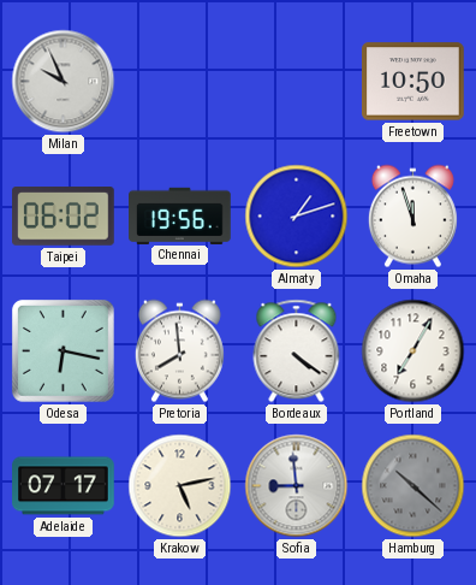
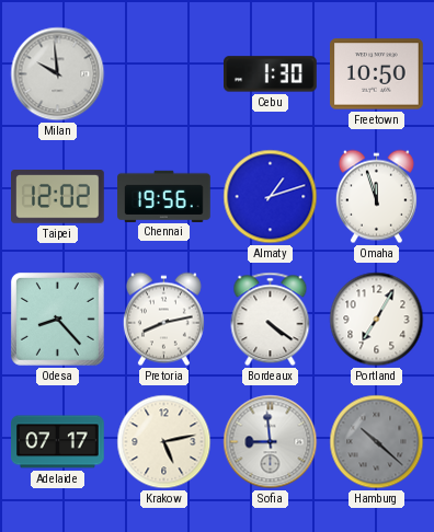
Milan: 9:56 -> 9:59 (58, 74)
Cebu: none -> 1:30 (271, 74)
Taipei: 06:02 -> 12:02 (58, 197)
Odesa: 6:17 -> 8:23 (57, 319)
Pretoria: 7:59 -> 8:13 (163, 320)
